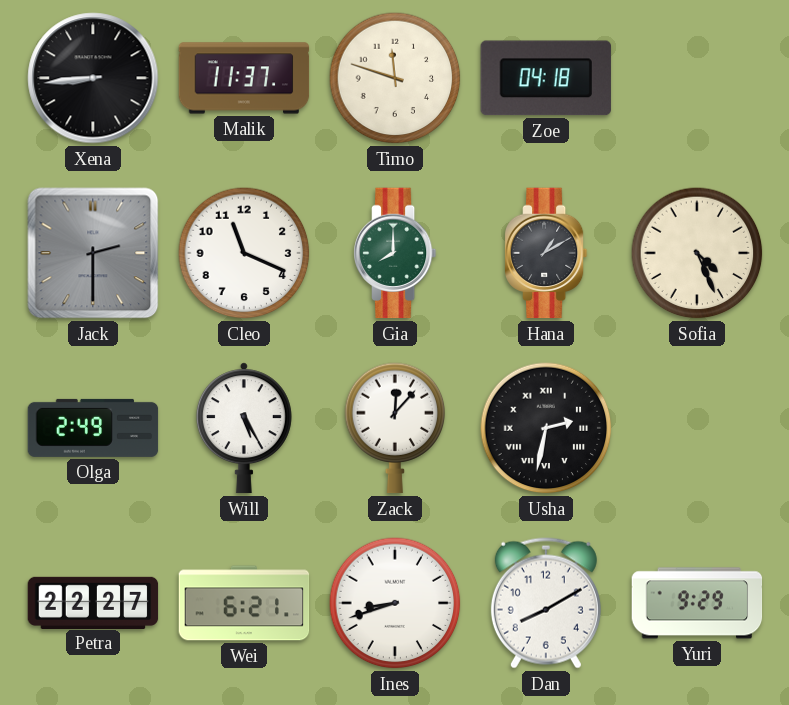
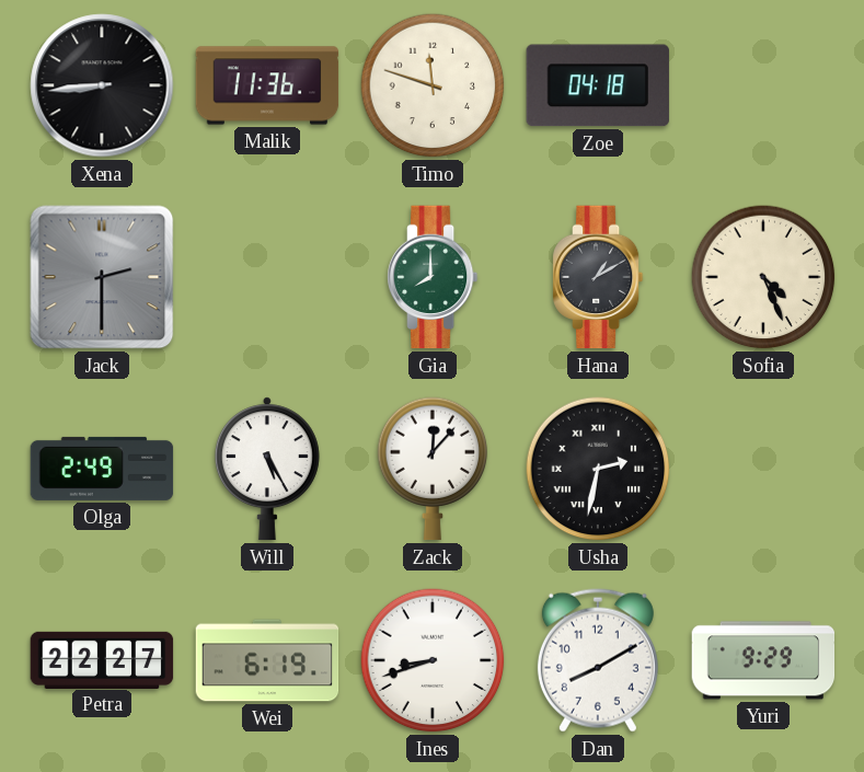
Malik: 11:37 -> 11:36 (267, 85)
Cleo: 11:19 -> none (244, 253)
Wei: 6:21 -> 6:19 (267, 660)
